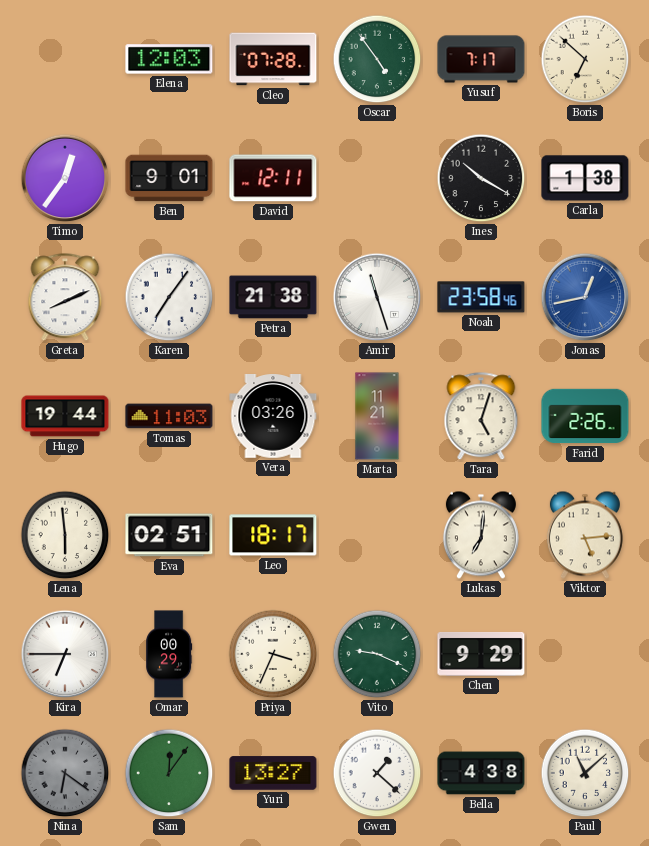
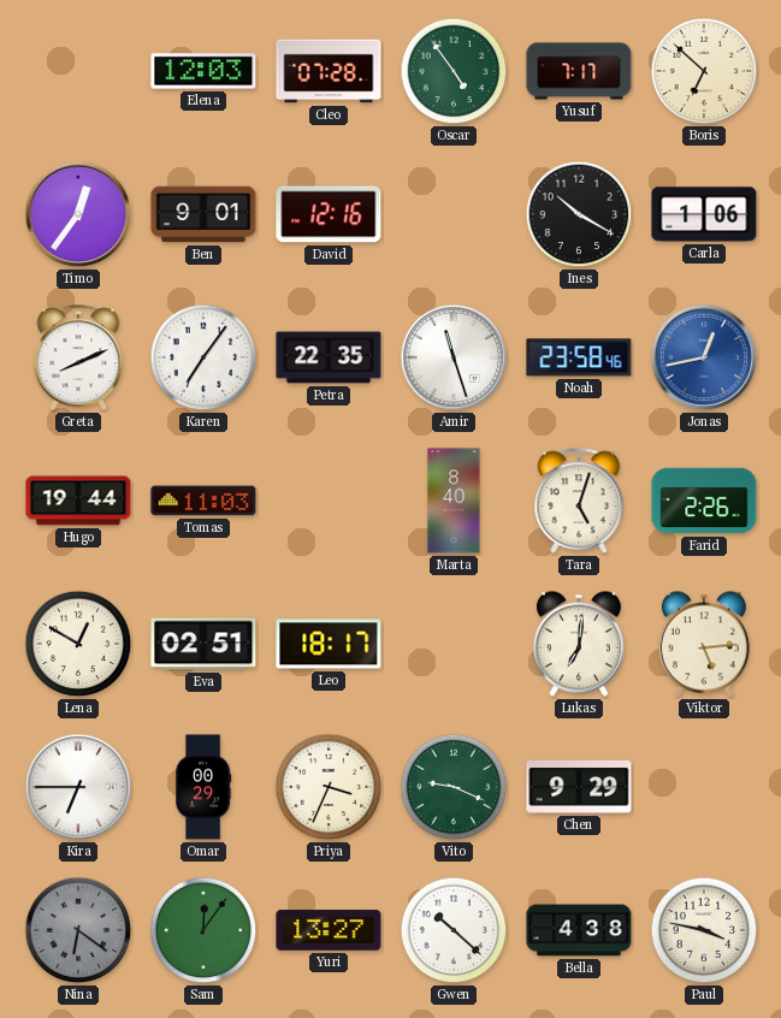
David: 12:11 -> 12:16 (329, 214)
Carla: 1:38 -> 1:06 (704, 214)
Petra: 21:38 -> 22:35 (329, 357)
Vera: 03:26 -> none (273, 417)
Marta: 11:21 -> 8:40 (454, 501)
Lena: 5:59 -> 12:50 (78, 644)
Gwen: 1:22 -> 10:22 (454, 930)
Paul: 11:08 -> 3:47 (704, 930)
